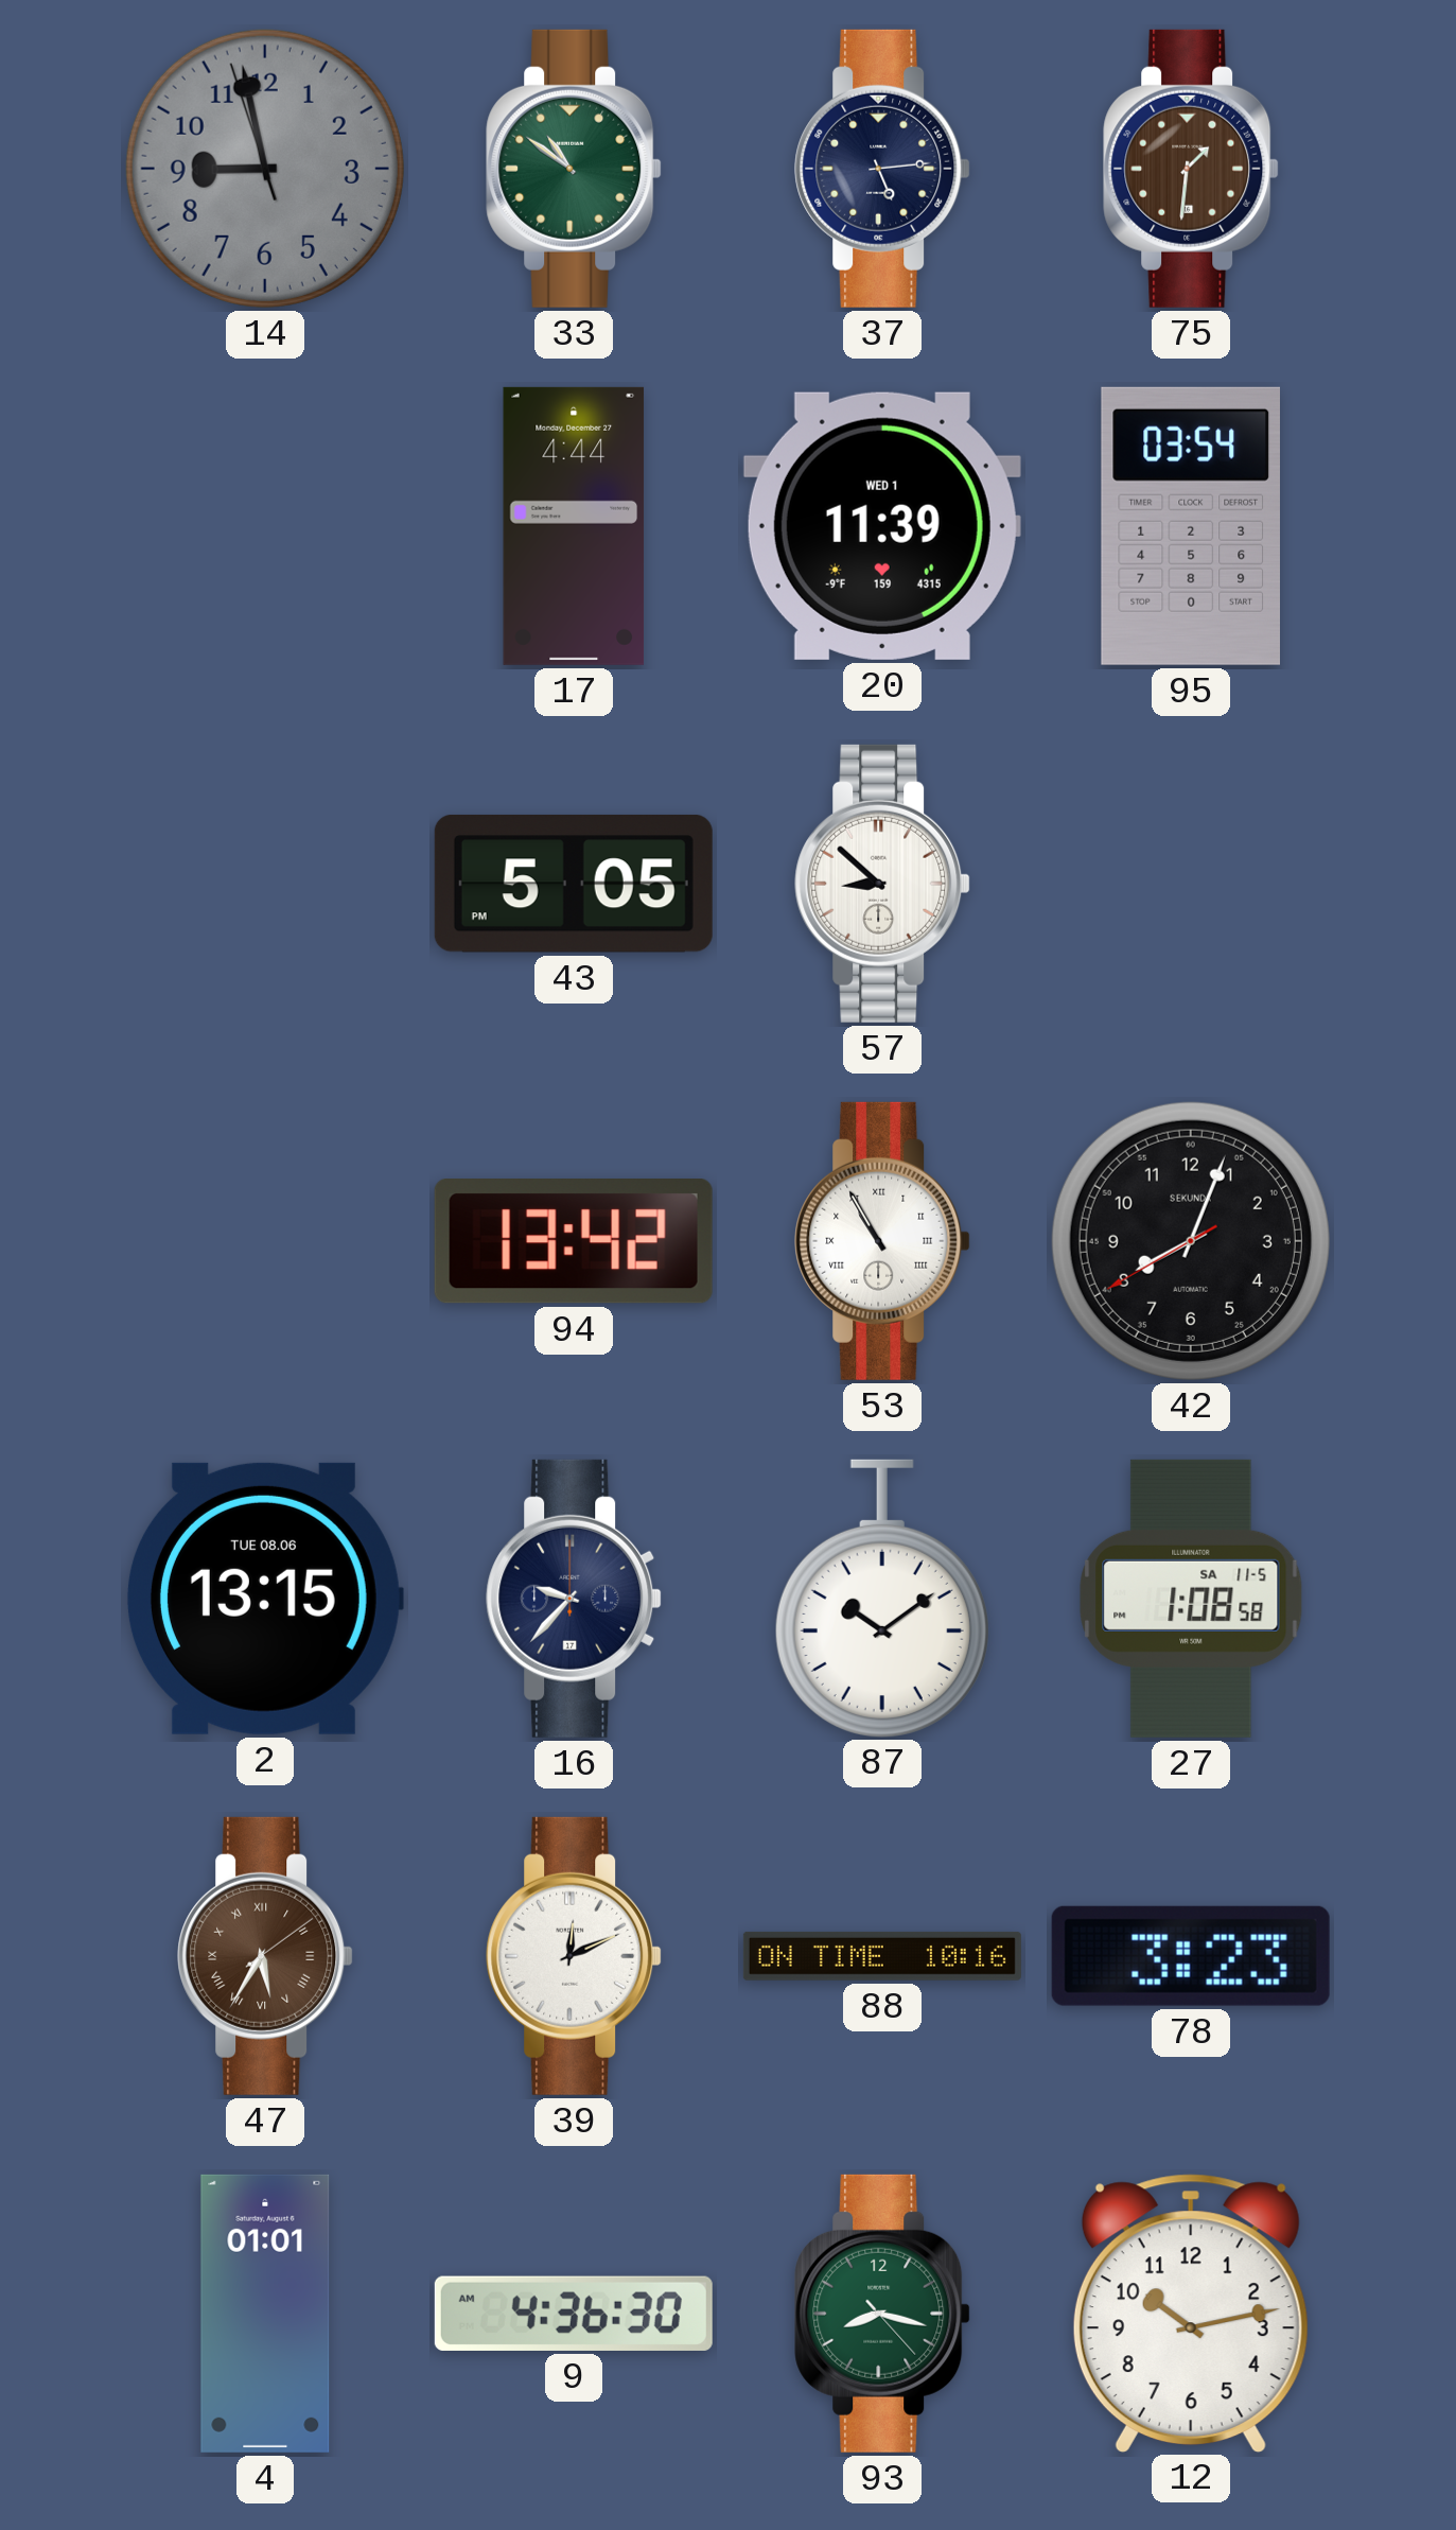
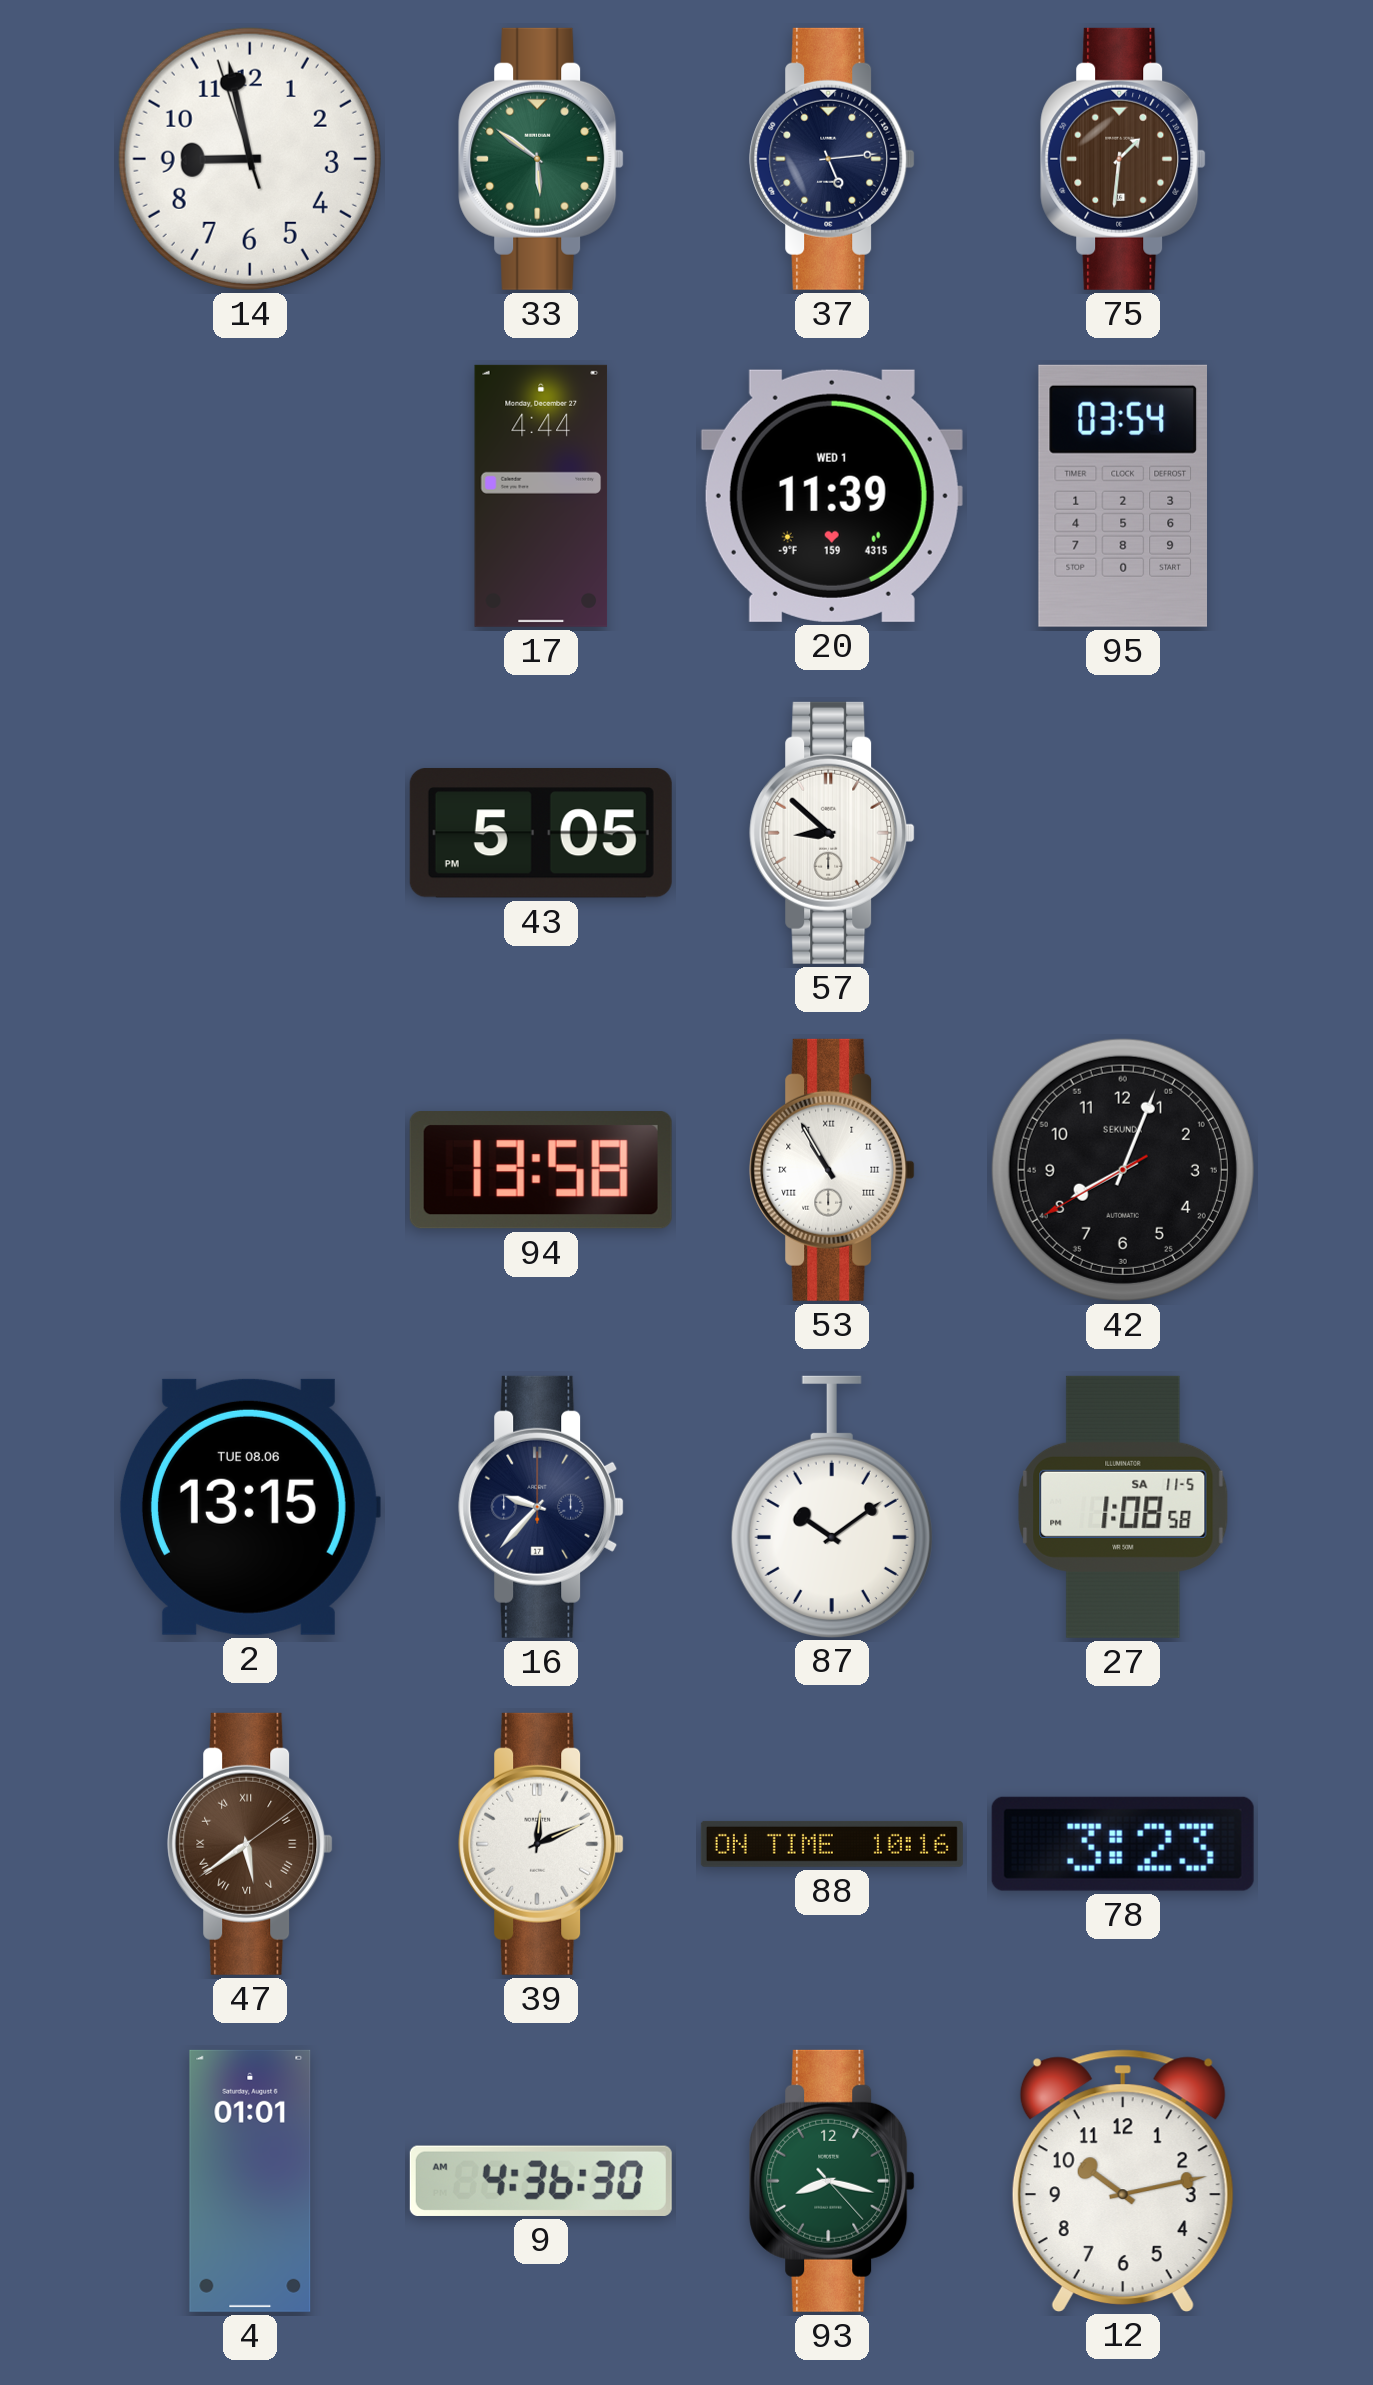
14 dial: grey -> white (250, 159)
33: 10:51 -> 5:51 (541, 159)
94: 13:42 -> 13:58 (541, 1171)
47: 5:35 -> 5:39 (250, 1844)
